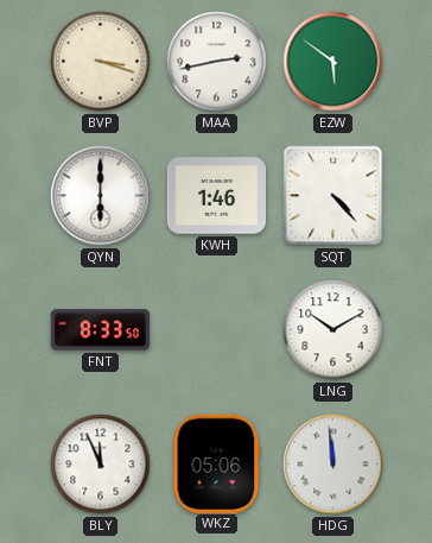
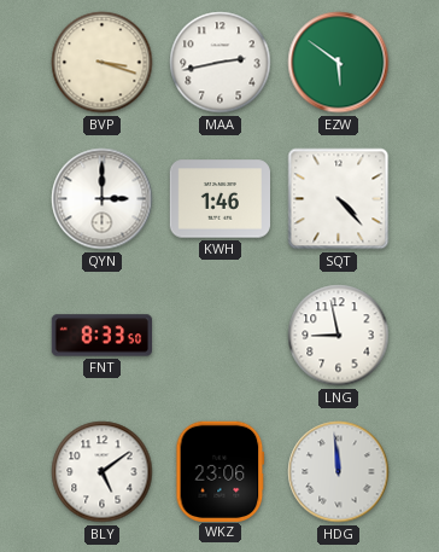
QYN: 6:00 -> 3:00 (103, 199)
LNG: 10:10 -> 8:58 (339, 336)
BLY: 11:56 -> 5:09 (103, 472)
WKZ: 05:06 -> 23:06 (221, 471)
